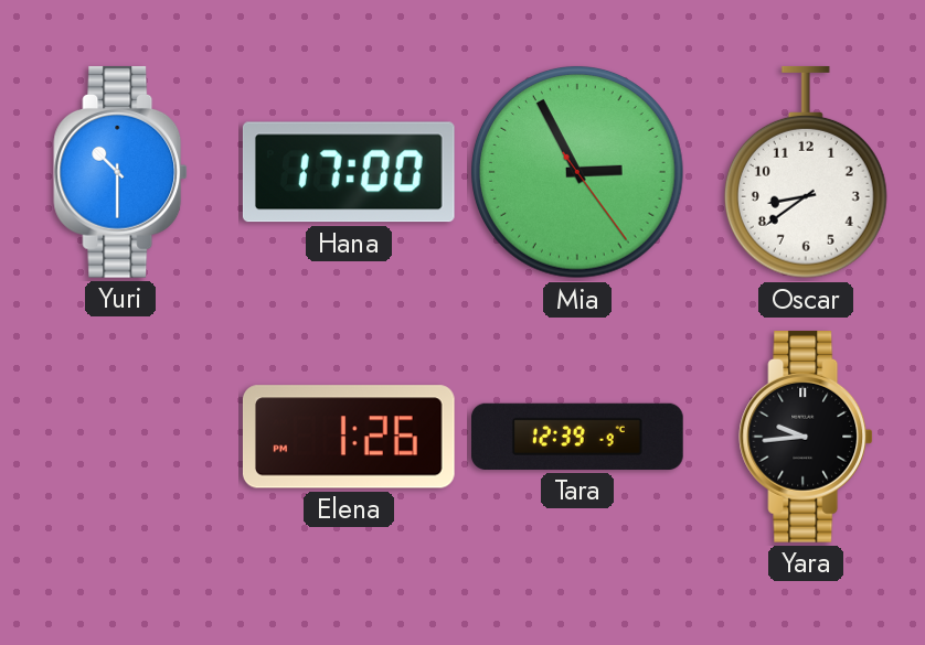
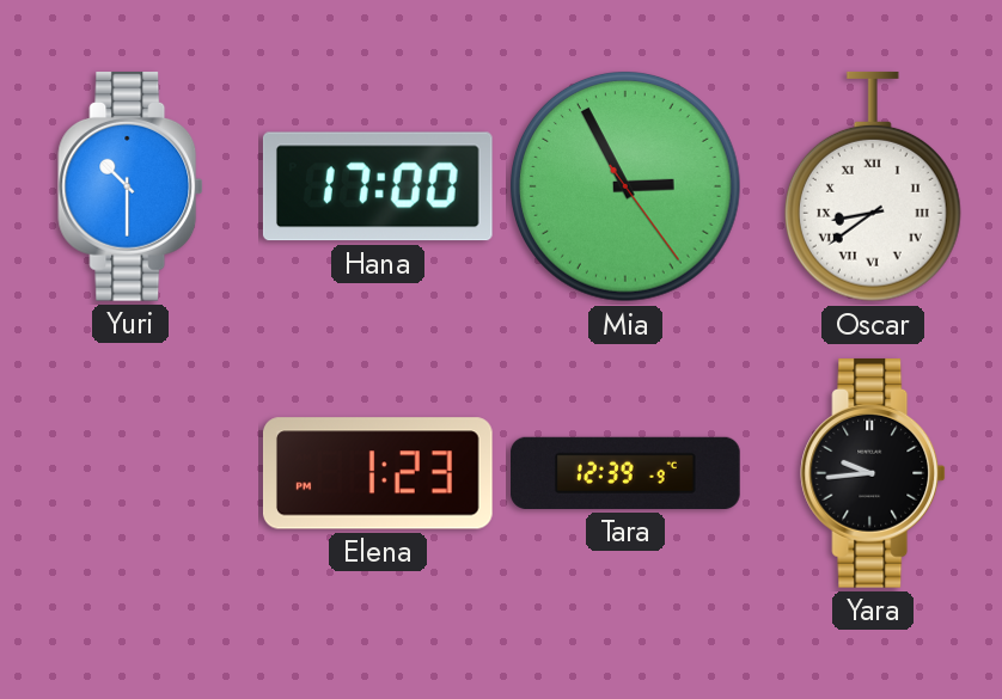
Oscar numerals: Arabic -> Roman (873, 186)
Elena: 1:26 -> 1:23 (378, 473)
